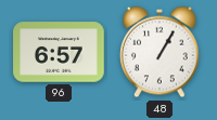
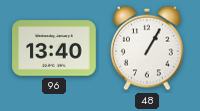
96: 6:57 -> 13:40 (54, 48)
